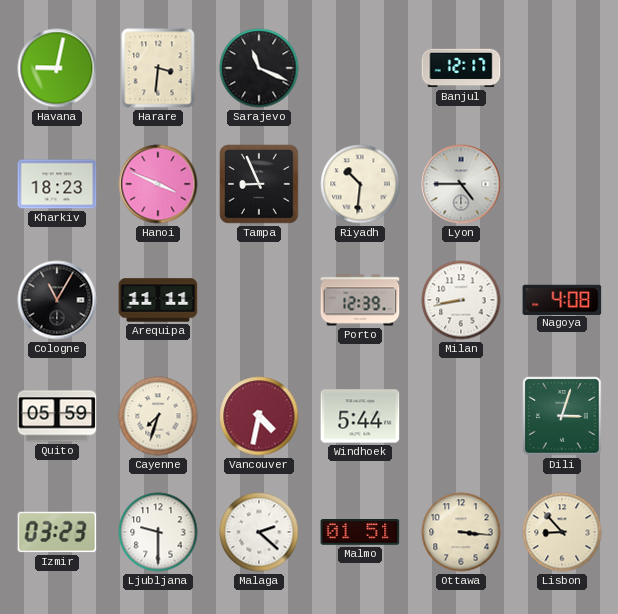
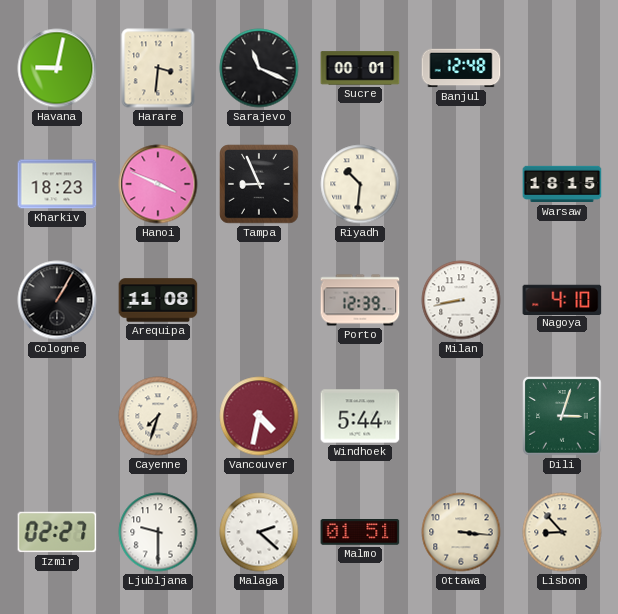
Sucre: none -> 00:01 (360, 68)
Banjul: 12:17 -> 12:48 (461, 68)
Lyon: 4:45 -> none (461, 184)
Warsaw: none -> 18:15 (562, 184)
Cologne: 11:05 -> 1:05 (57, 300)
Arequipa: 11:11 -> 11:08 (158, 300)
Nagoya: 4:08 -> 4:10 (562, 299)
Quito: 05:59 -> none (57, 416)
Izmir: 03:23 -> 02:27 (57, 532)
